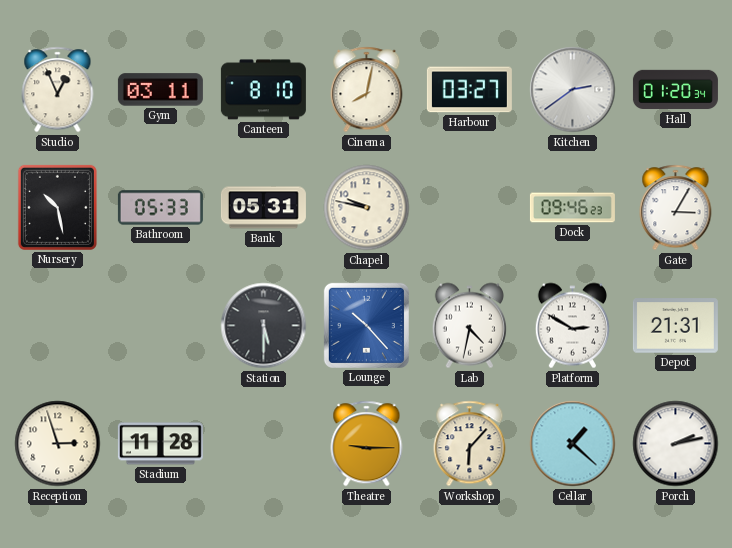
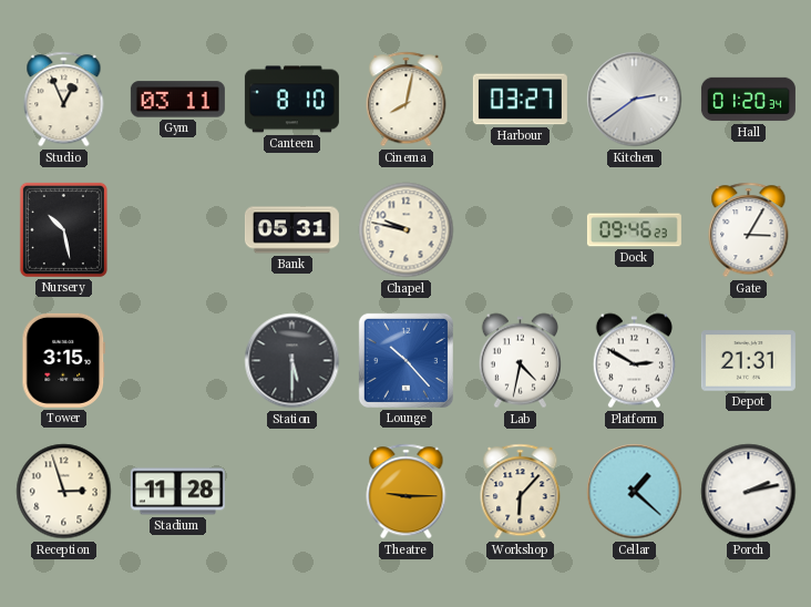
Bathroom: 05:33 -> none (160, 208)
Tower: none -> 3:15 (64, 360)
